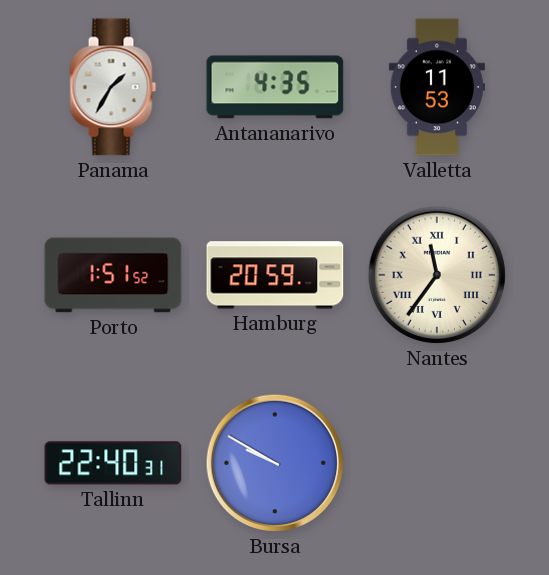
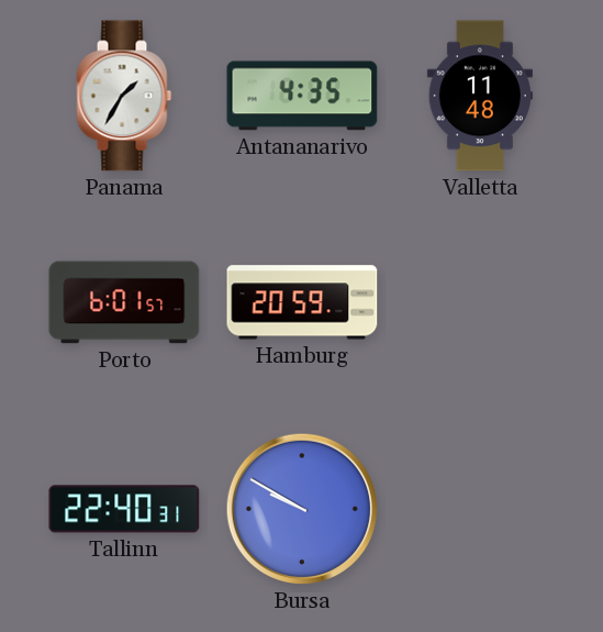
Valletta: 11:53 -> 11:48 (480, 96)
Porto: 1:51 -> 6:01 (124, 302)
Nantes: 11:36 -> none (437, 275)
